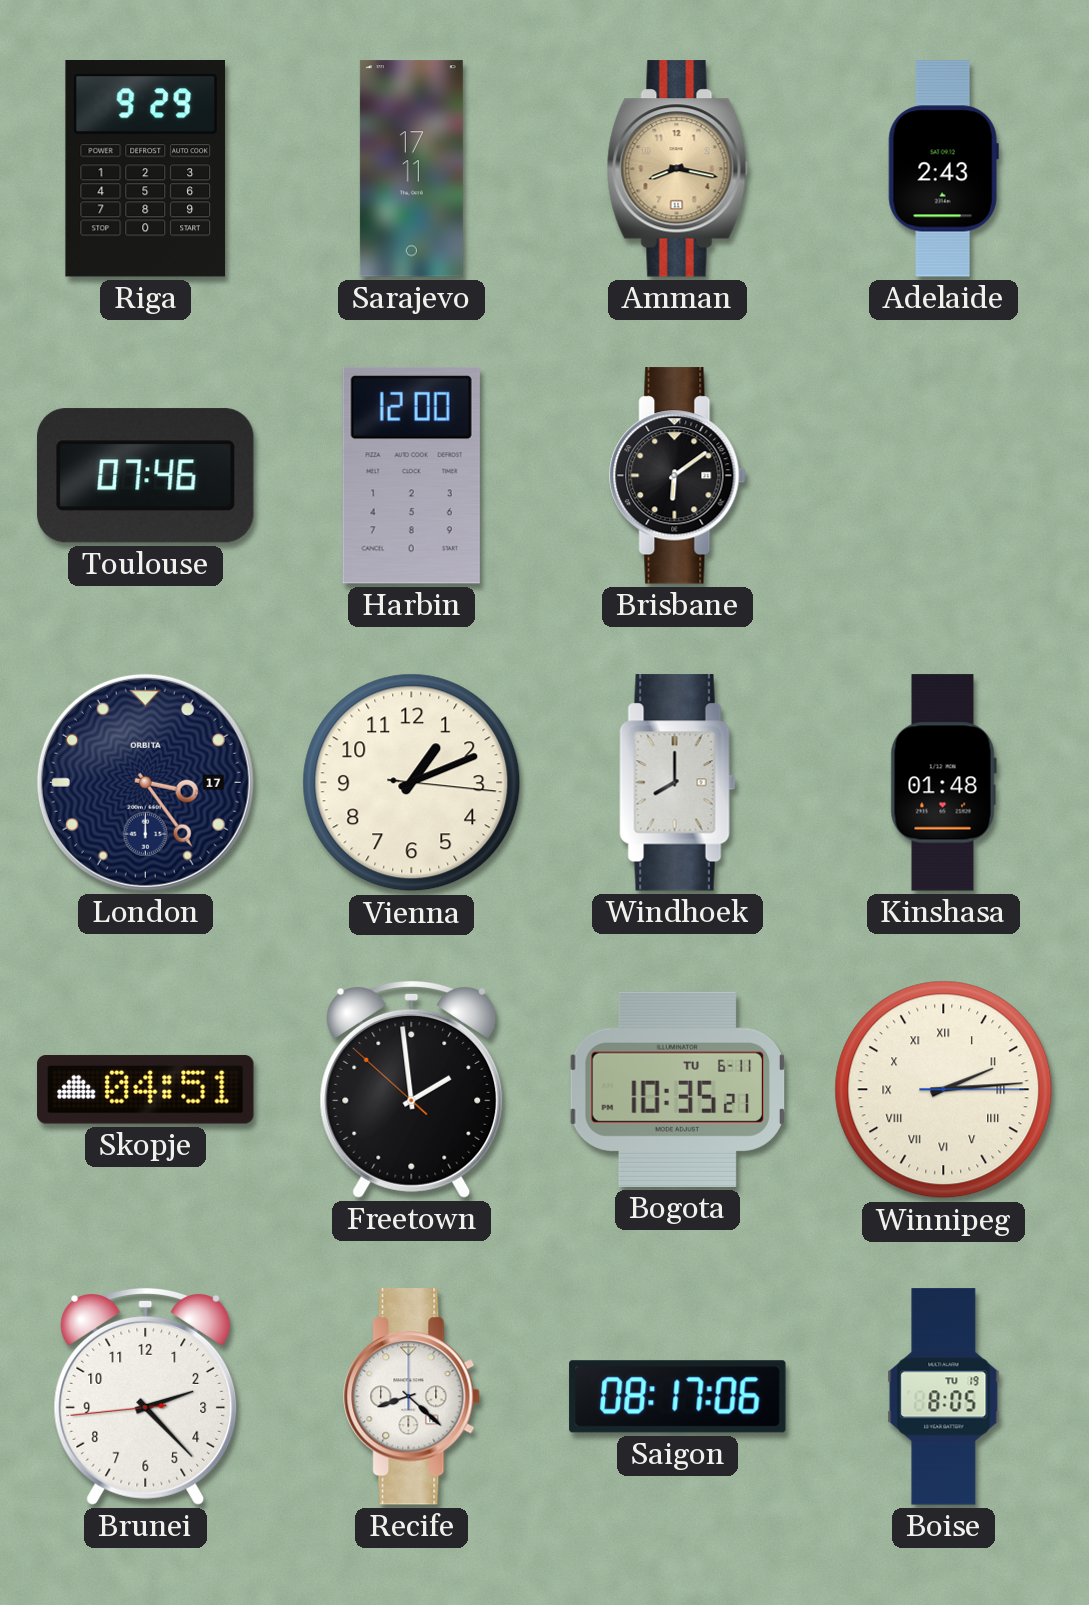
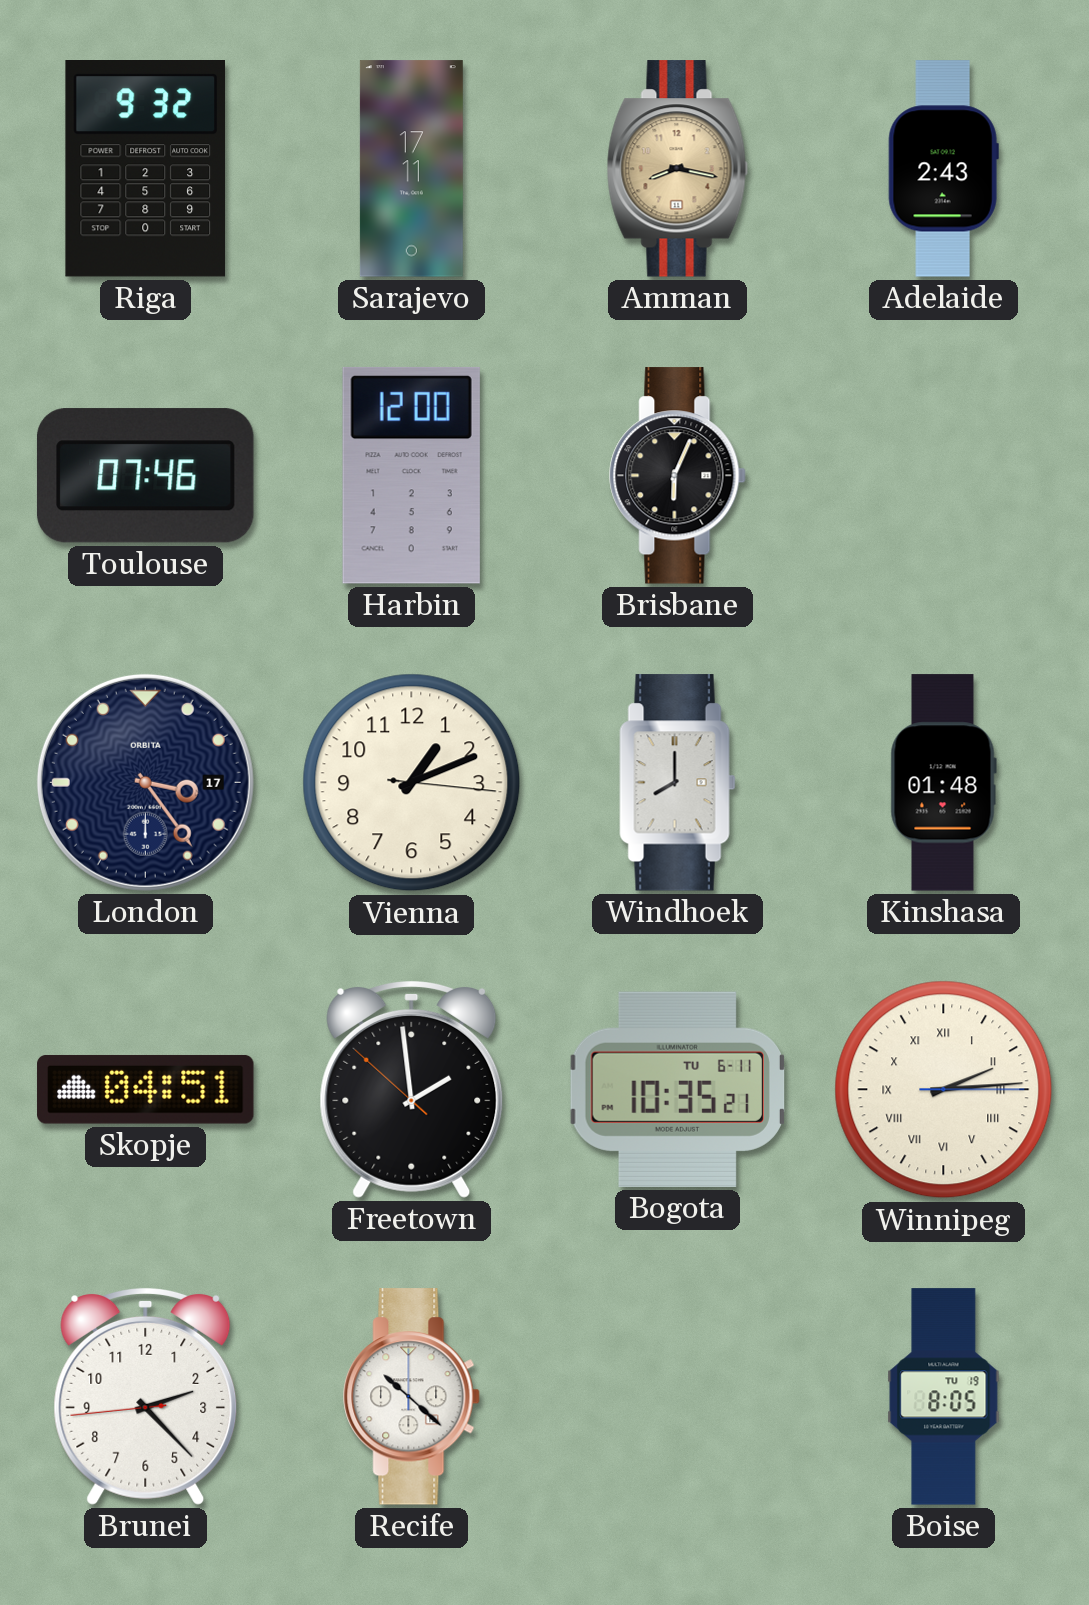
Riga: 9:29 -> 9:32 (146, 169)
Brisbane: 6:09 -> 6:04 (678, 476)
Recife: 8:22 -> 10:22 (412, 1397)
Saigon: 08:17 -> none (678, 1397)
